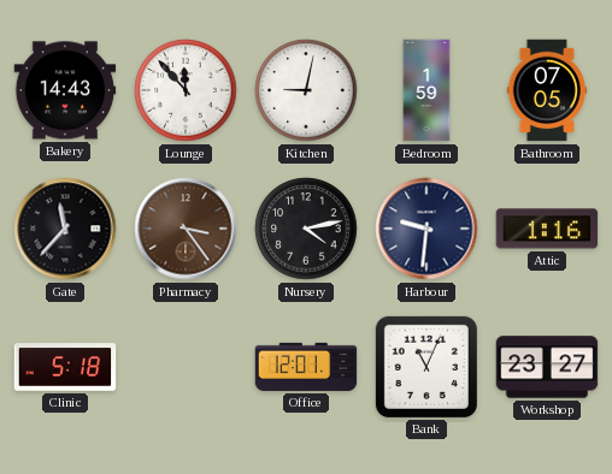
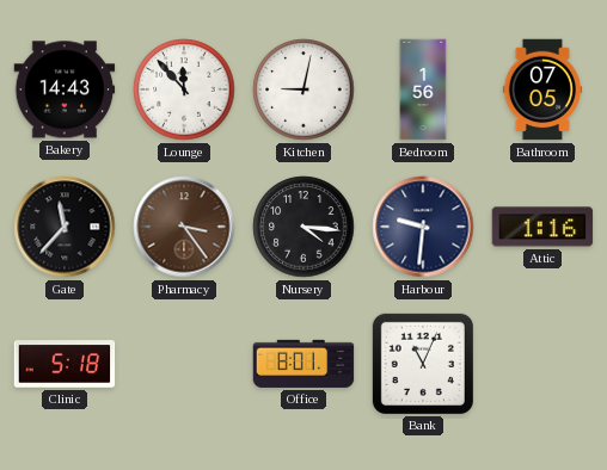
Bedroom: 1:59 -> 1:56 (423, 89)
Nursery: 4:13 -> 4:16 (303, 227)
Office: 12:01 -> 8:01 (303, 364)
Workshop: 23:27 -> none (547, 367)
